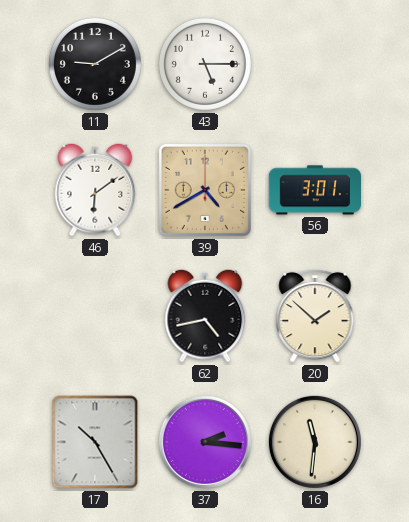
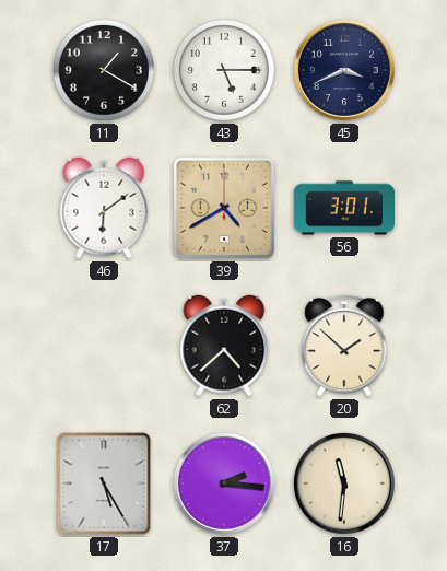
11: 9:10 -> 1:20 (104, 70)
45: none -> 3:41 (344, 70)
62: 4:43 -> 4:38 (224, 346)
17: 10:25 -> 5:25 (104, 483)
